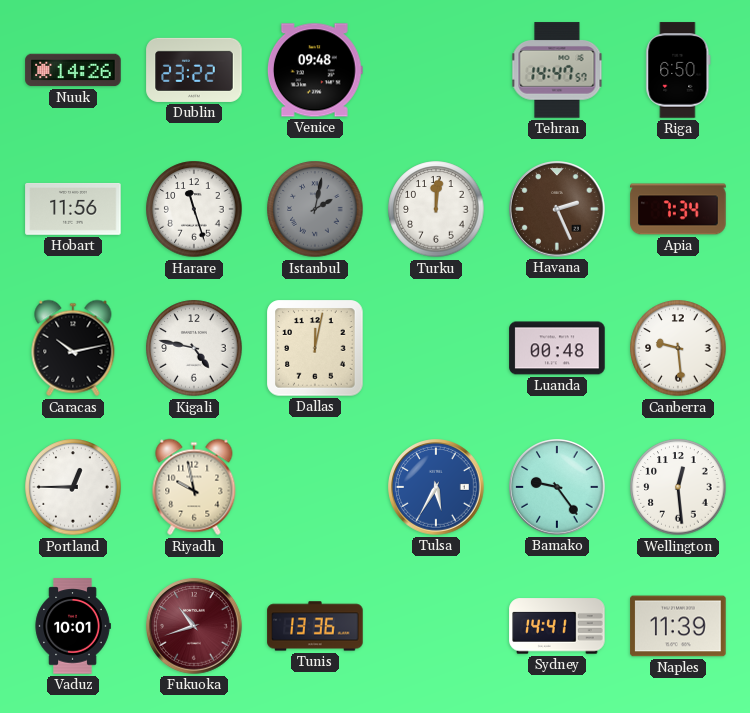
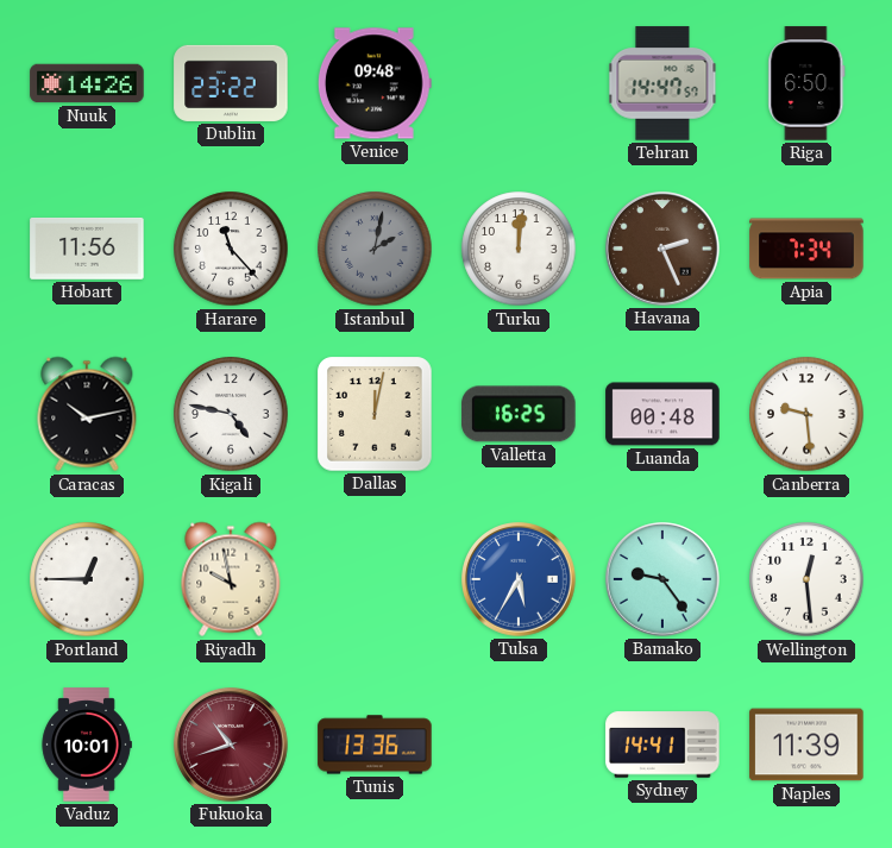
Harare: 11:27 -> 11:23 (231, 249)
Valletta: none -> 16:25 (519, 414)
